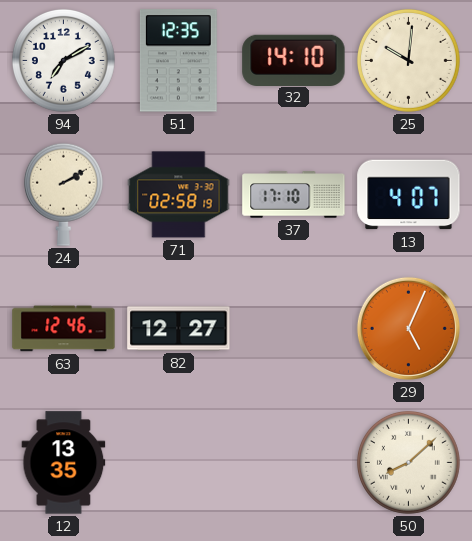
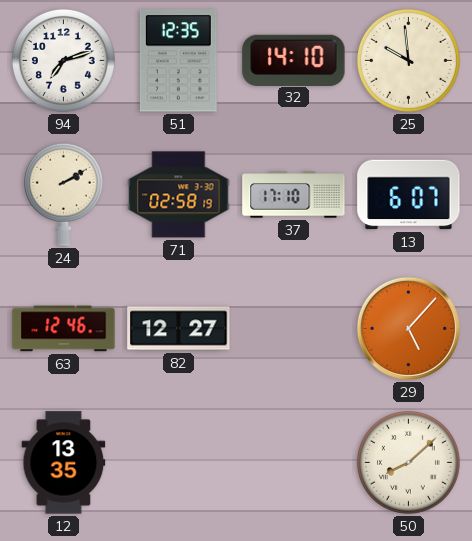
94: 7:10 -> 7:12 (63, 60)
25: 10:01 -> 9:59 (408, 60)
13: 4:07 -> 6:07 (409, 195)
29: 5:04 -> 5:07 (408, 328)
